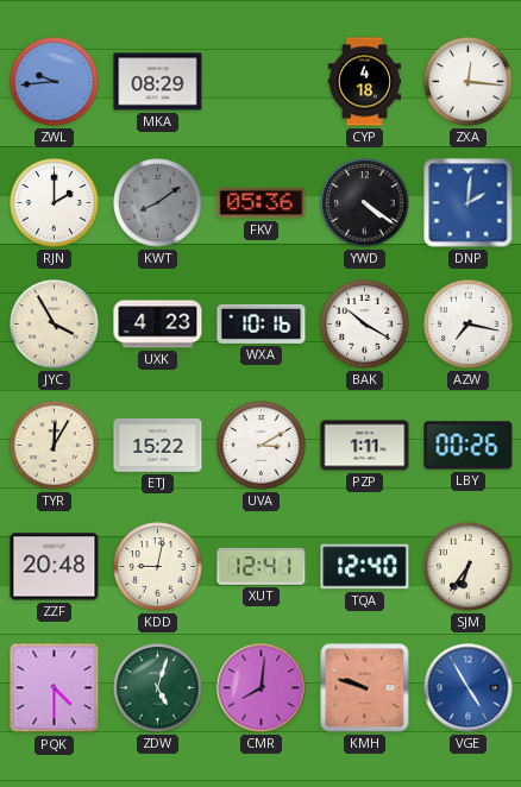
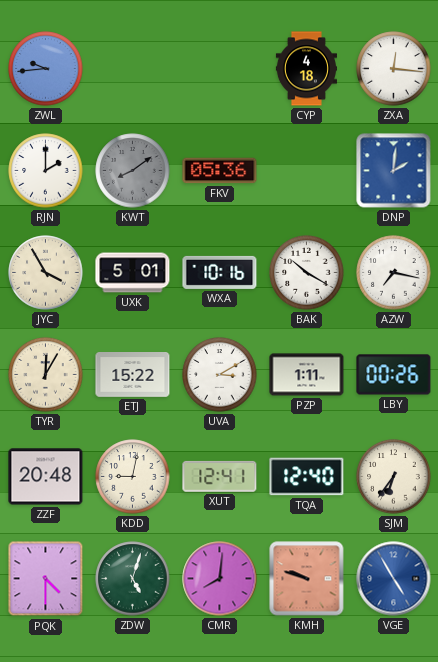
MKA: 08:29 -> none (158, 82)
YWD: 4:21 -> none (365, 203)
UXK: 4:23 -> 5:01 (133, 273)
